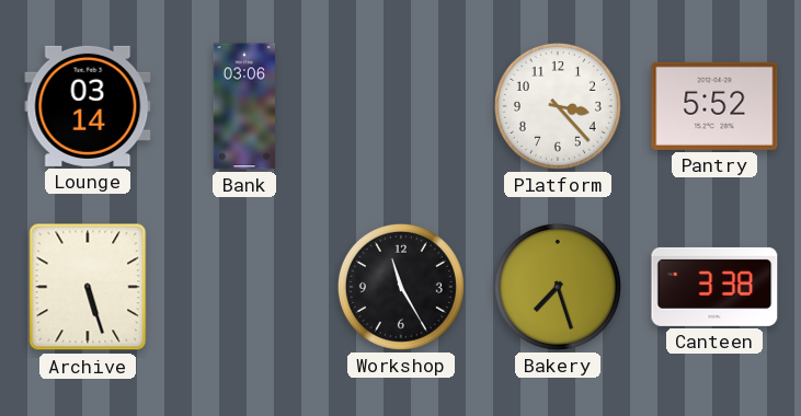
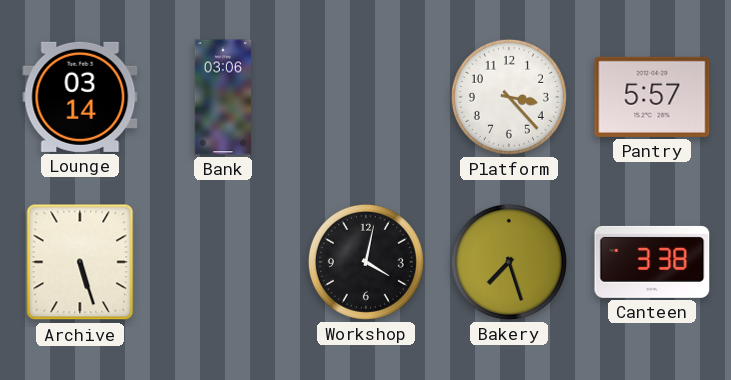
Pantry: 5:52 -> 5:57 (652, 97)
Workshop: 11:25 -> 4:02 (366, 262)
